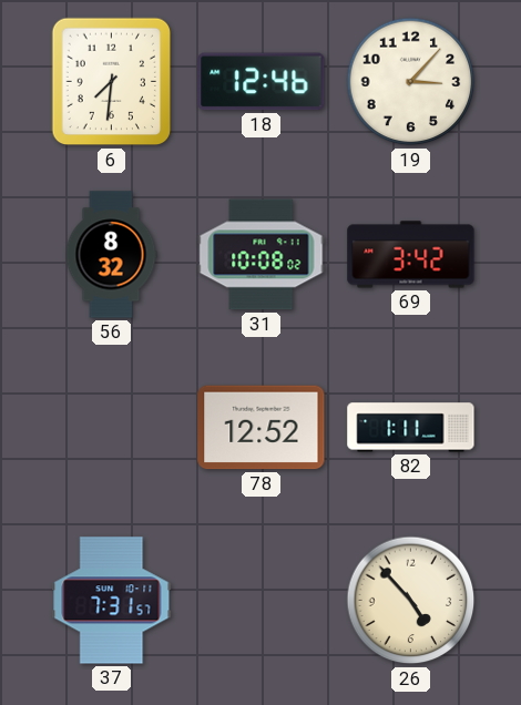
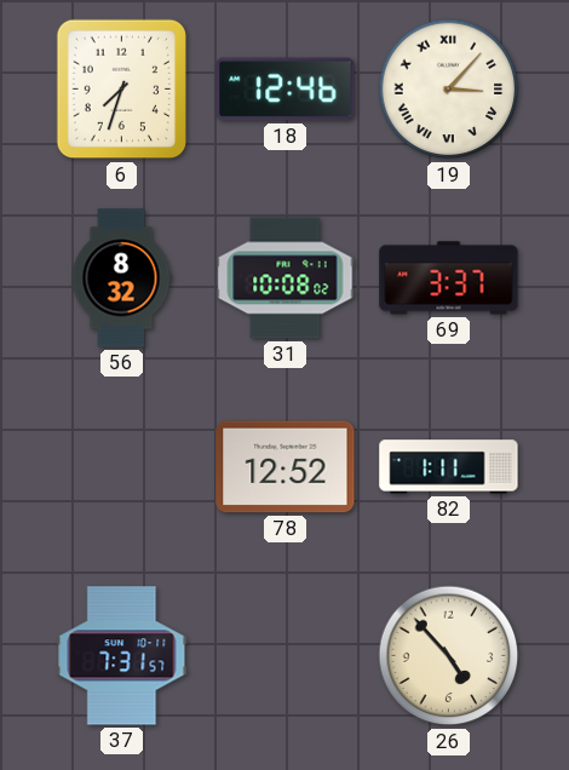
6: 7:31 -> 7:33 (122, 90)
19 numerals: Arabic -> Roman (449, 90)
69: 3:42 -> 3:37 (449, 278)
